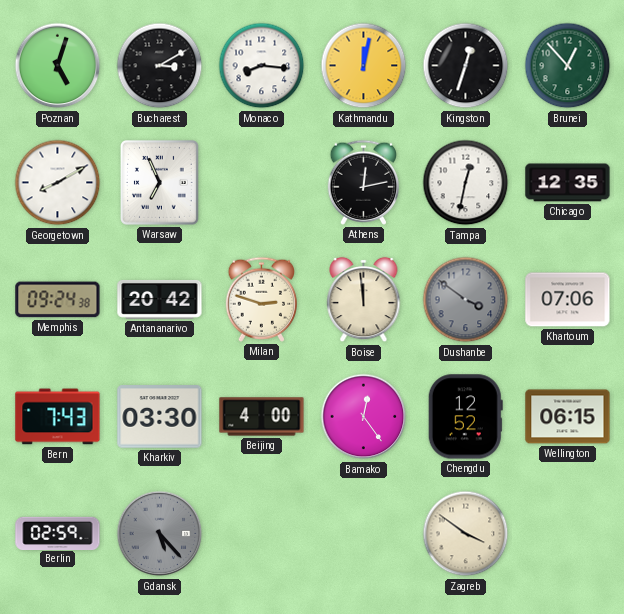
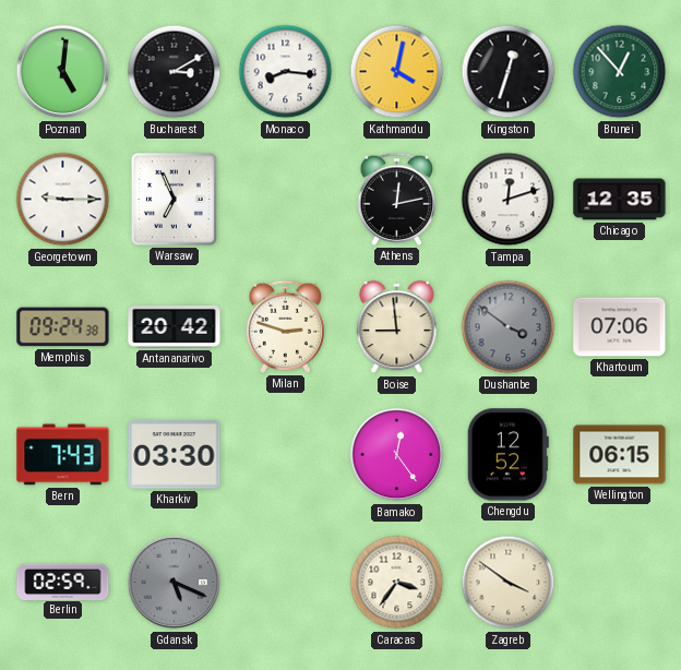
Poznan: 5:03 -> 5:01 (63, 72)
Kathmandu: 12:02 -> 4:02 (397, 72)
Georgetown: 8:10 -> 9:15 (63, 200)
Tampa: 12:32 -> 12:12 (509, 200)
Boise: 11:59 -> 8:59 (397, 327)
Beijing: 4:00 -> none (262, 417)
Gdansk: 5:23 -> 5:19 (175, 583)
Caracas: none -> 3:36 (397, 583)
